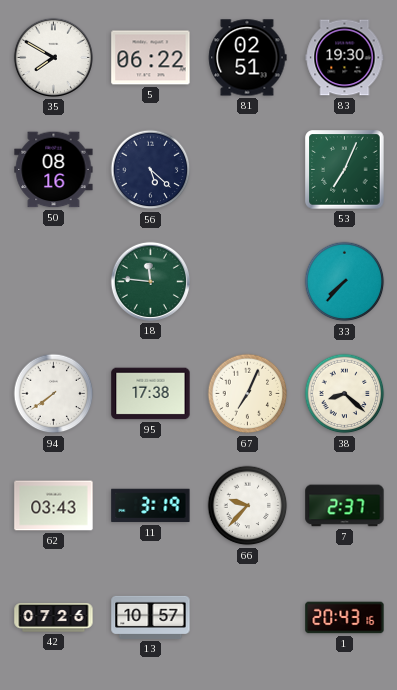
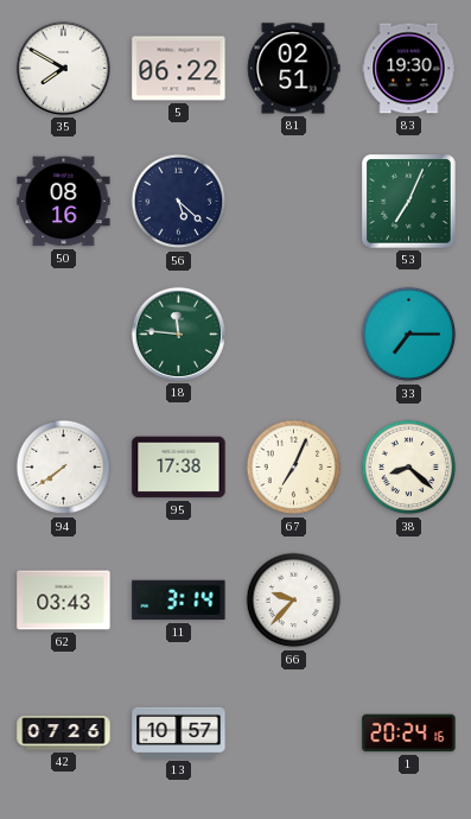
33: 7:37 -> 7:15 (409, 335)
11: 3:19 -> 3:14 (179, 601)
7: 2:37 -> none (345, 506)
1: 20:43 -> 20:24 (409, 734)
